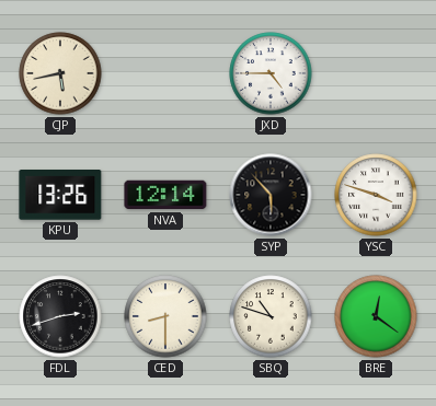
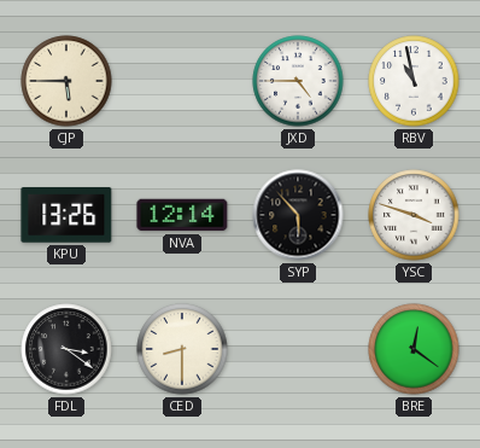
CJP: 5:43 -> 5:45 (66, 81)
RBV: none -> 10:58 (414, 81)
FDL: 2:42 -> 3:21 (66, 349)
SBQ: 10:48 -> none (271, 316)
